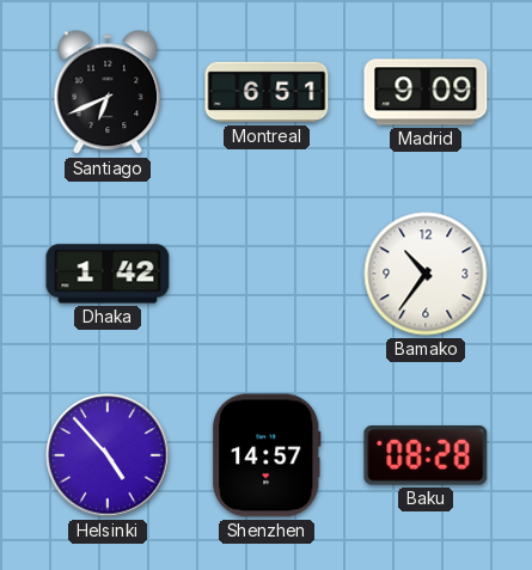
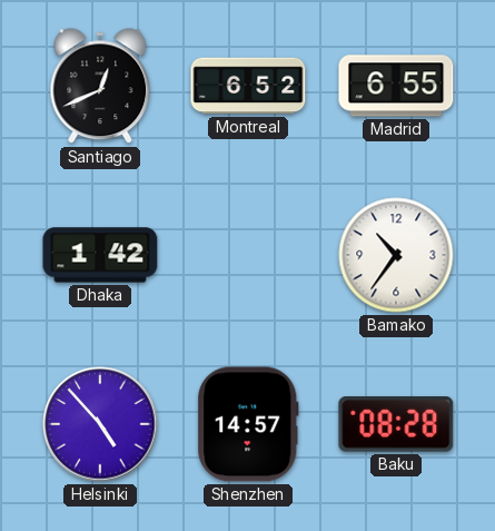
Santiago: 6:41 -> 12:41 (100, 87)
Montreal: 6:51 -> 6:52 (248, 86)
Madrid: 9:09 -> 6:55 (396, 86)
